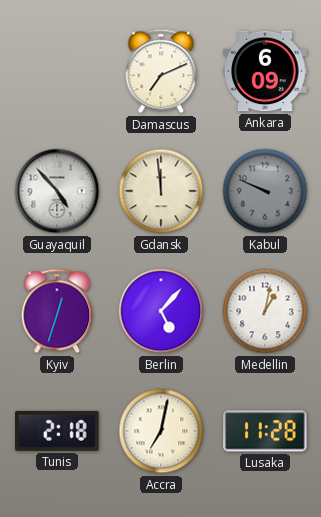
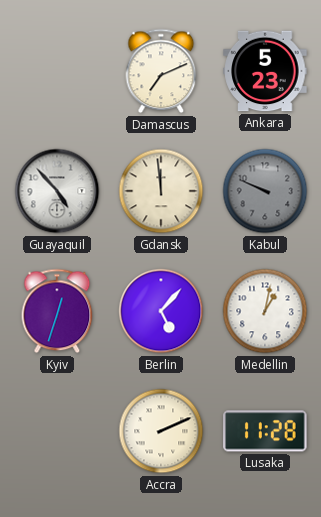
Ankara: 6:09 -> 5:23 (265, 71)
Tunis: 2:18 -> none (57, 431)
Accra: 7:02 -> 2:11 (161, 431)
